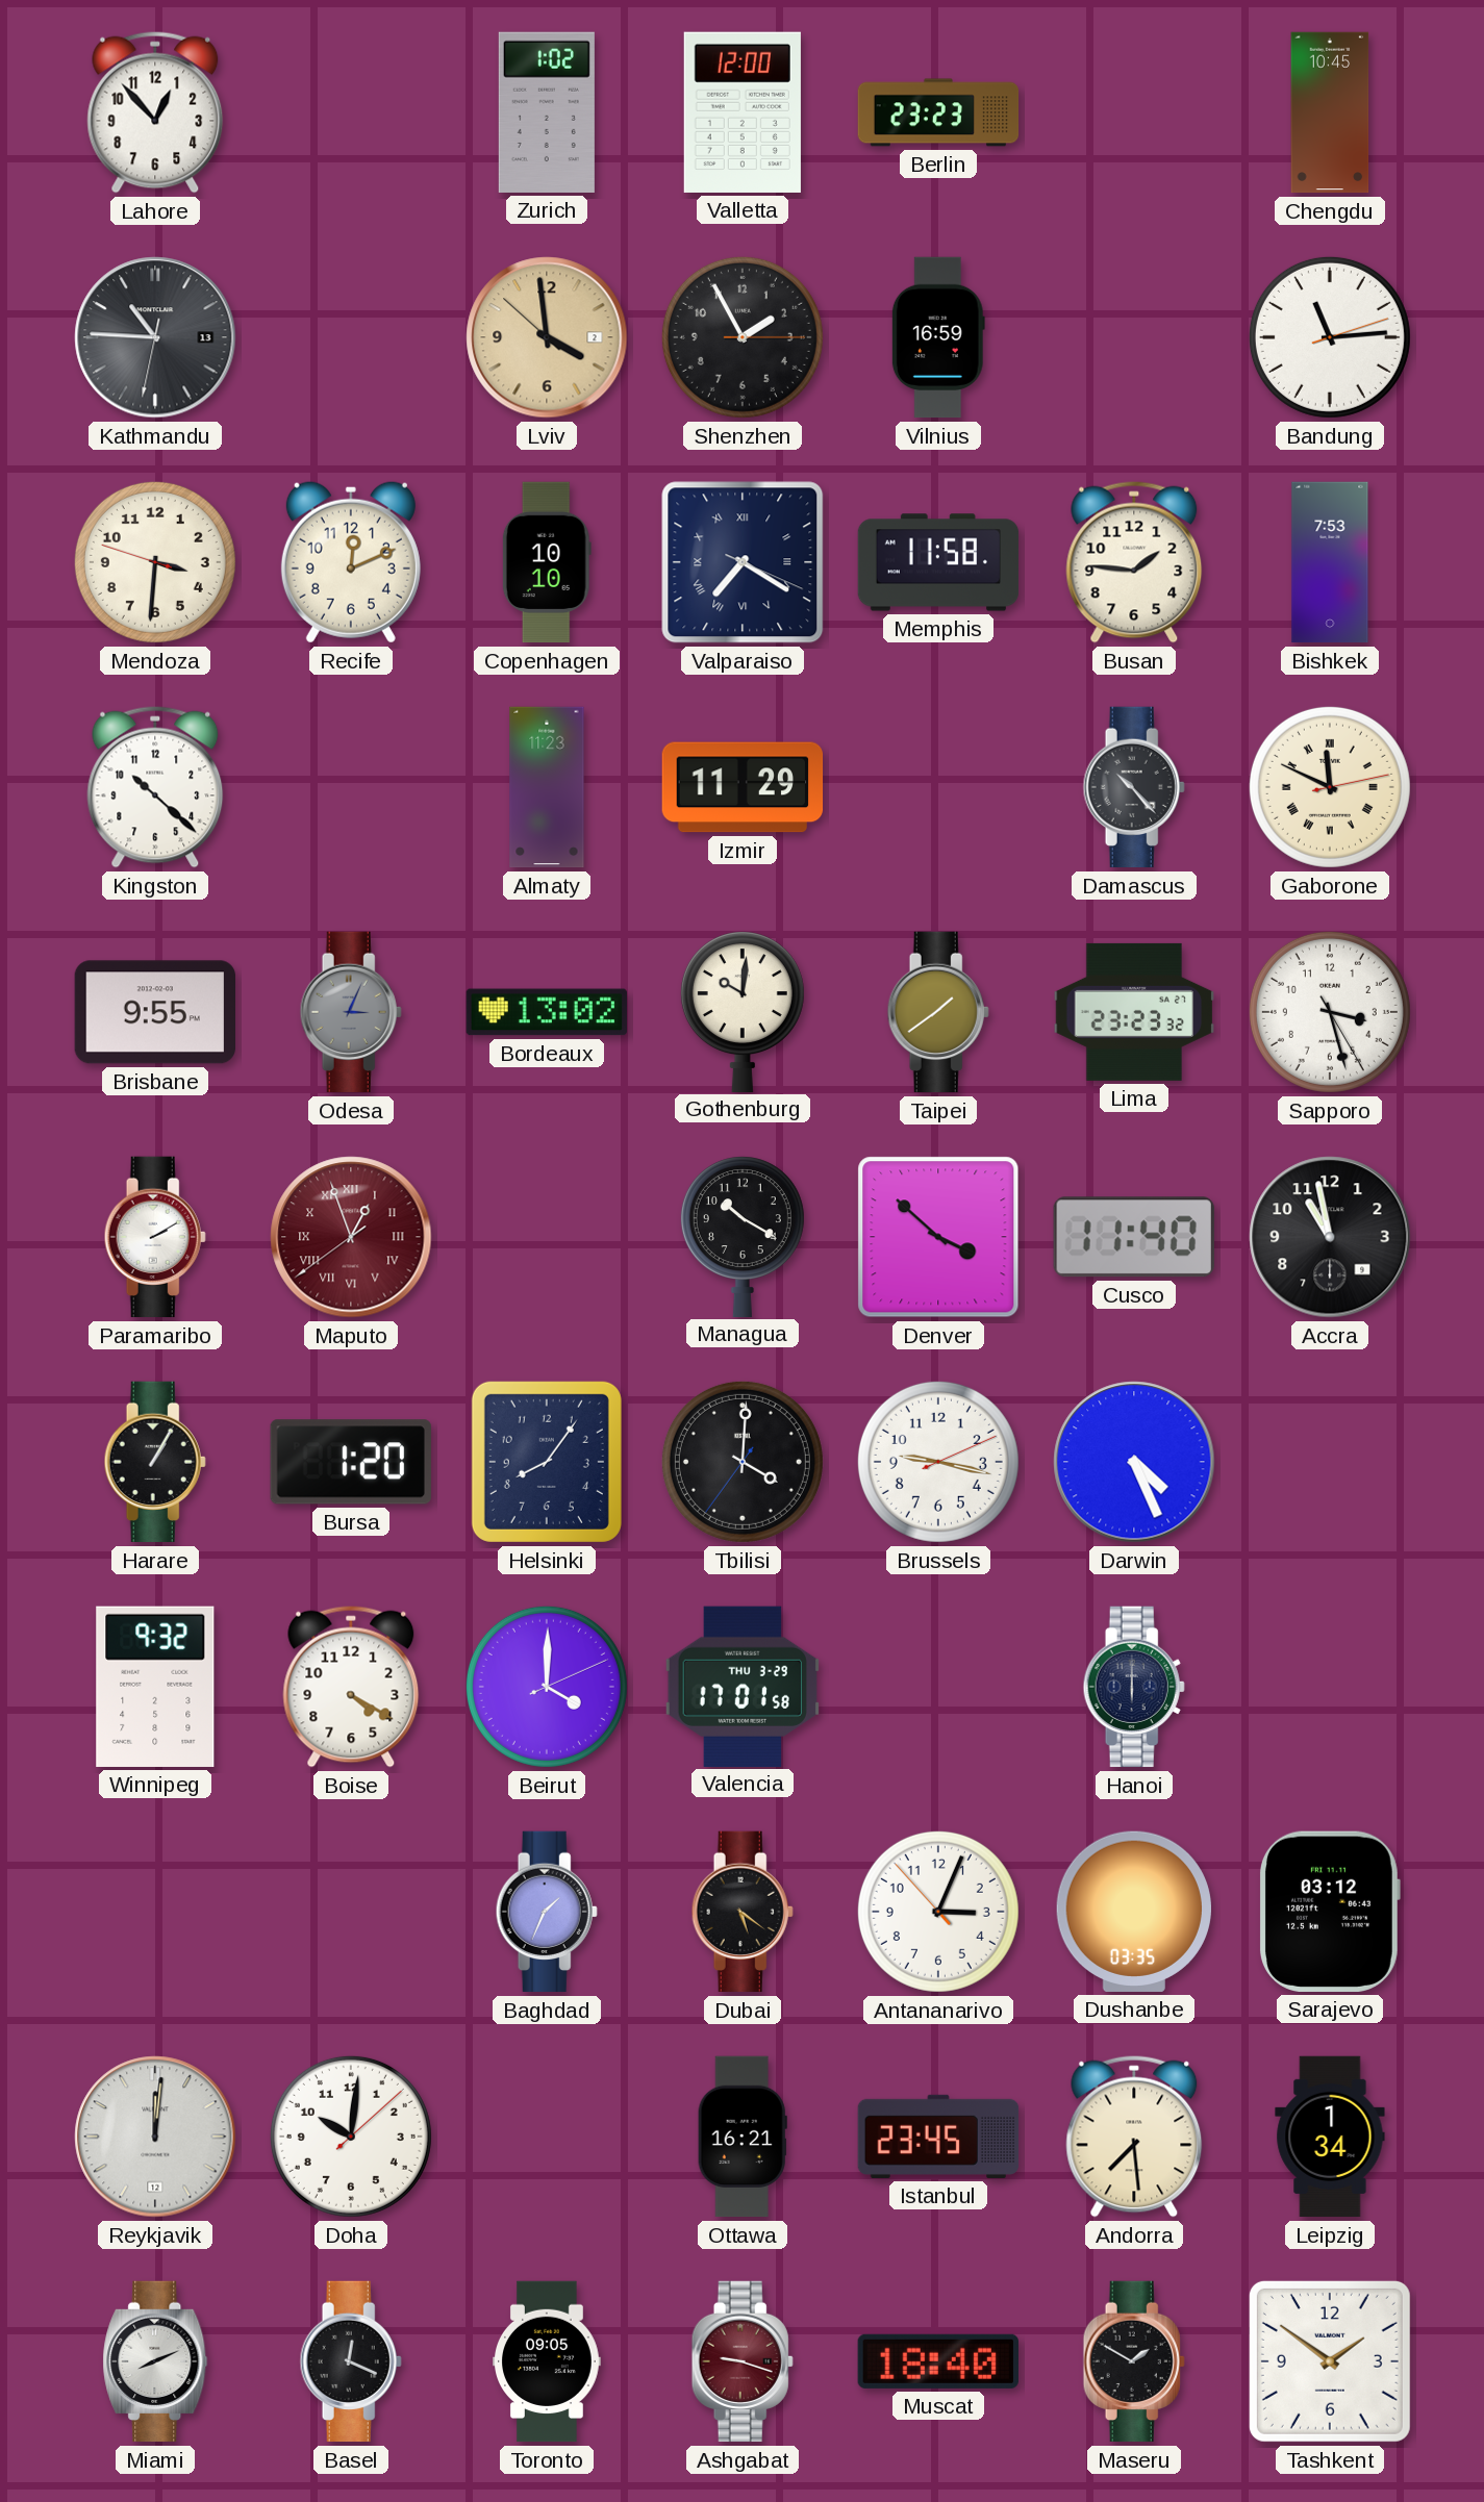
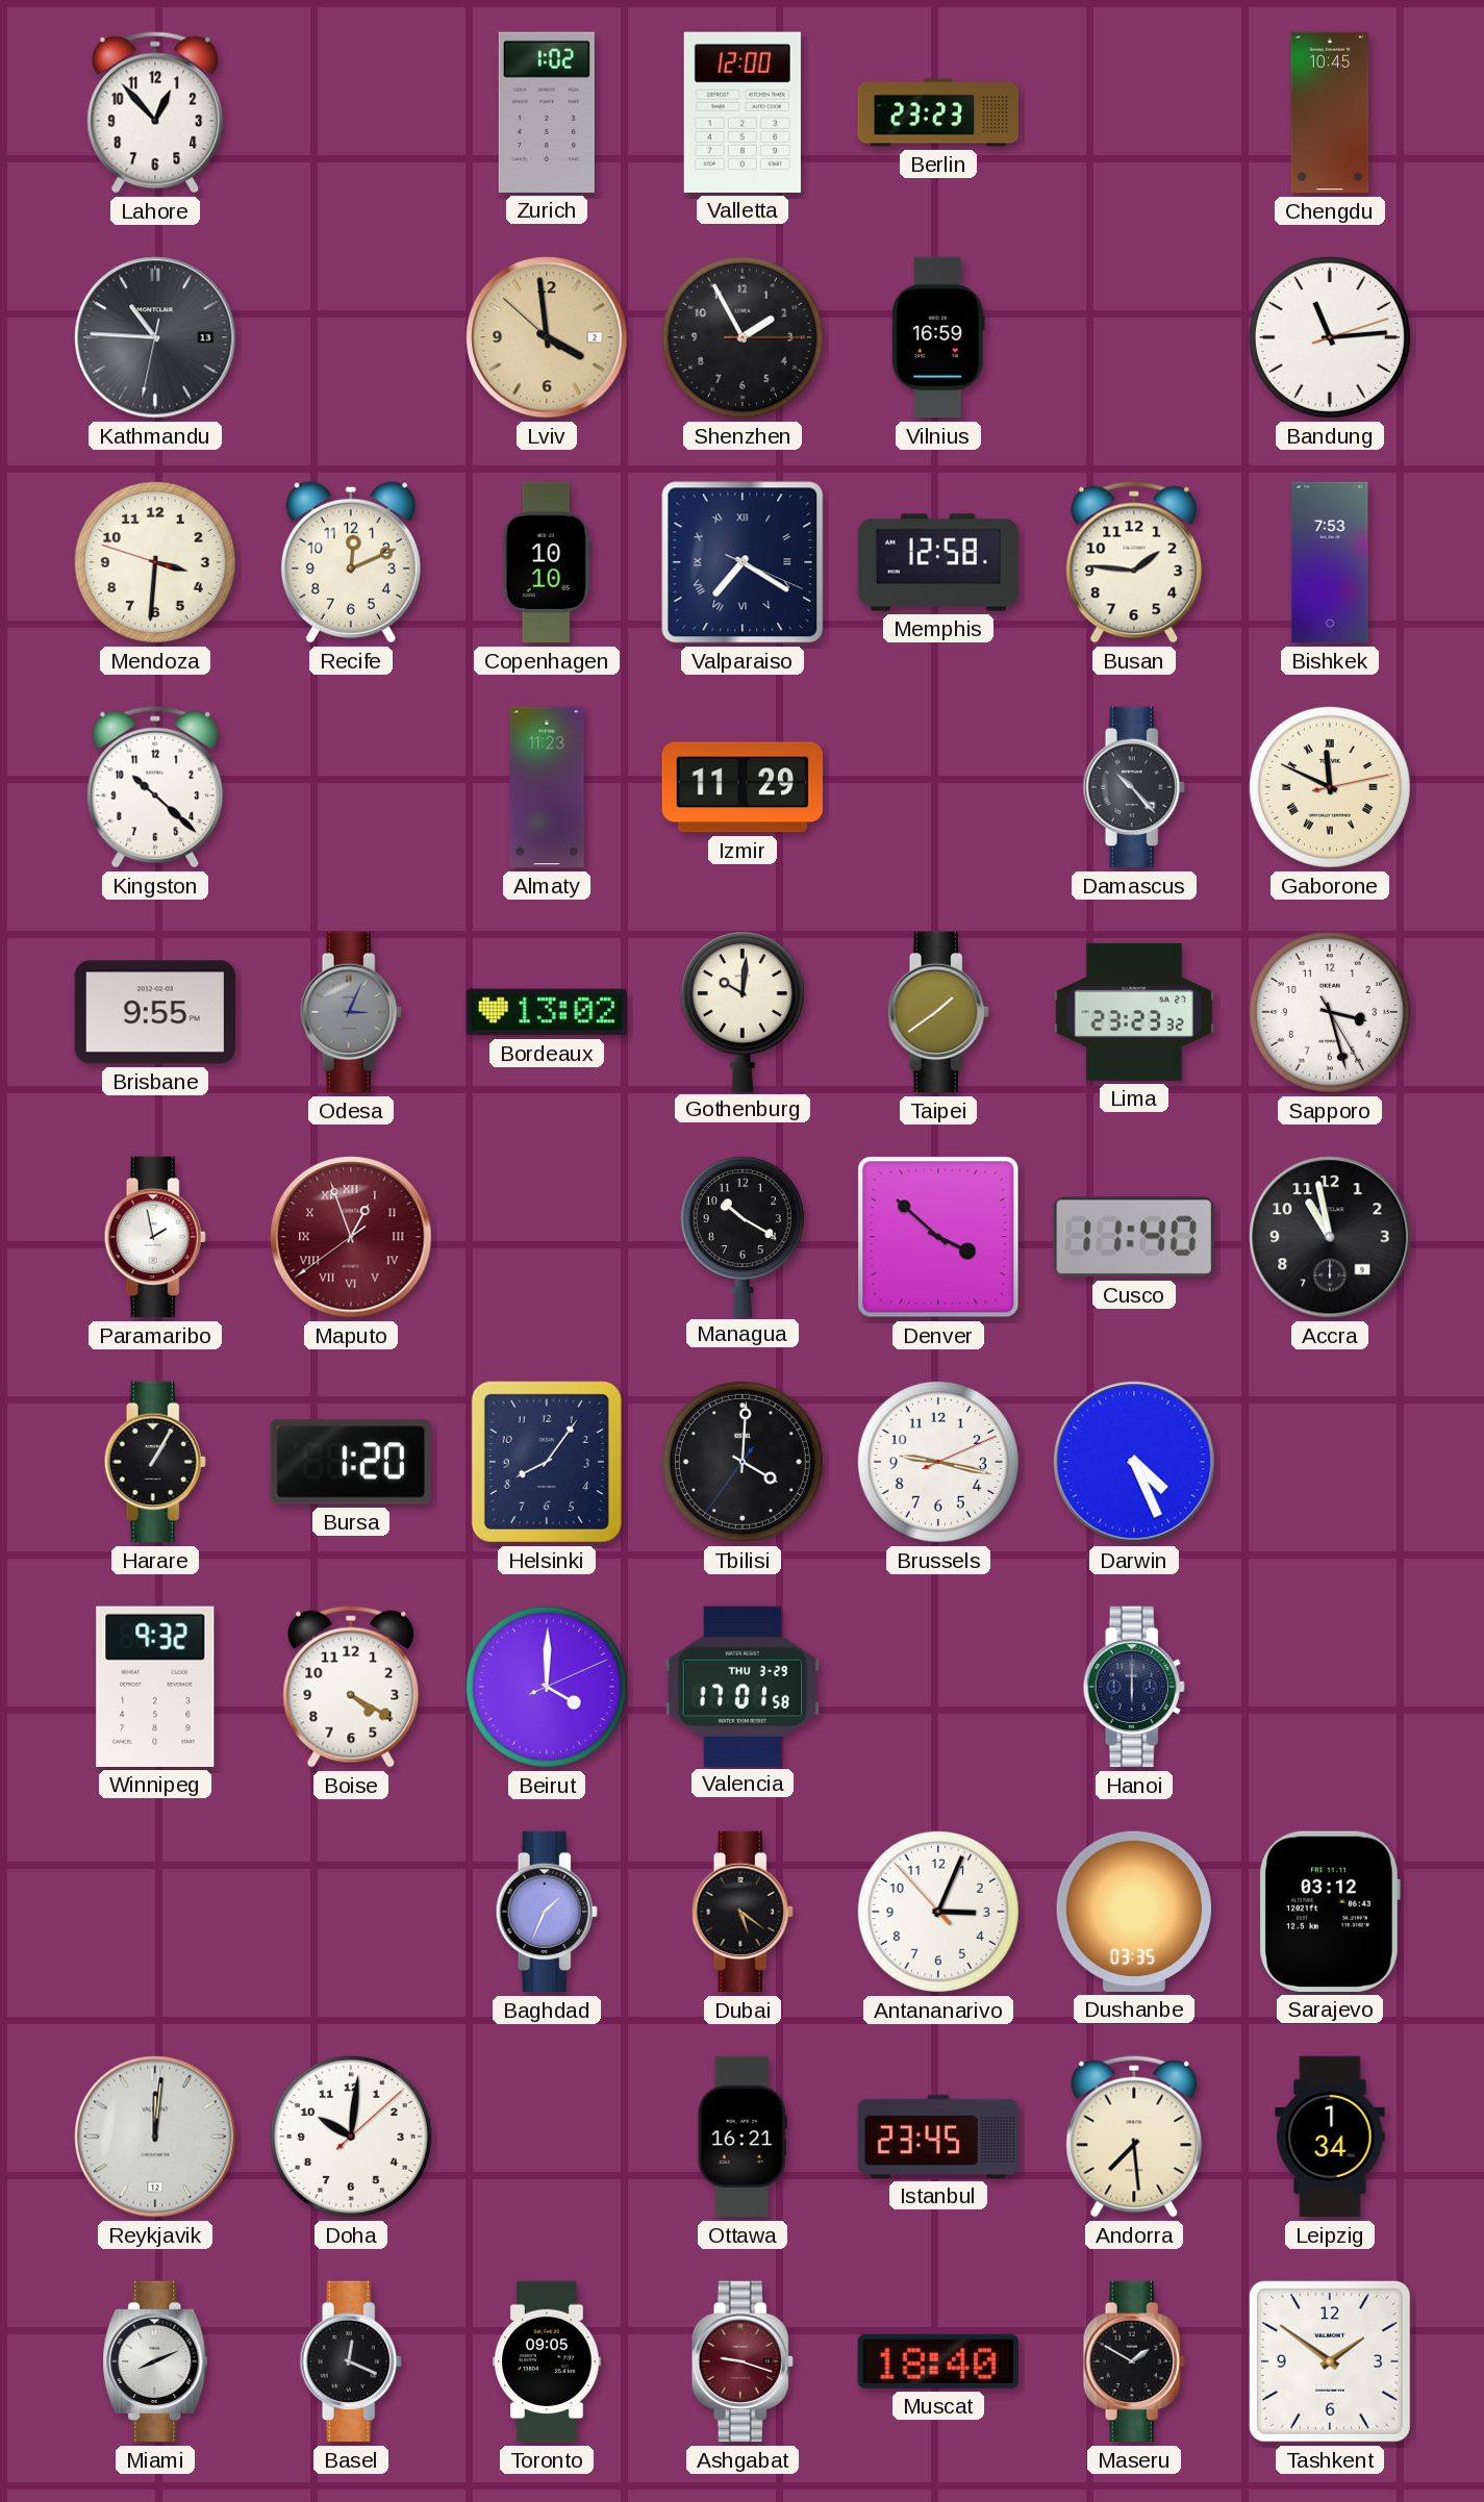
Memphis: 11:58 -> 12:58 (938, 562)
Paramaribo: 2:10 -> 1:58 (155, 1237)
